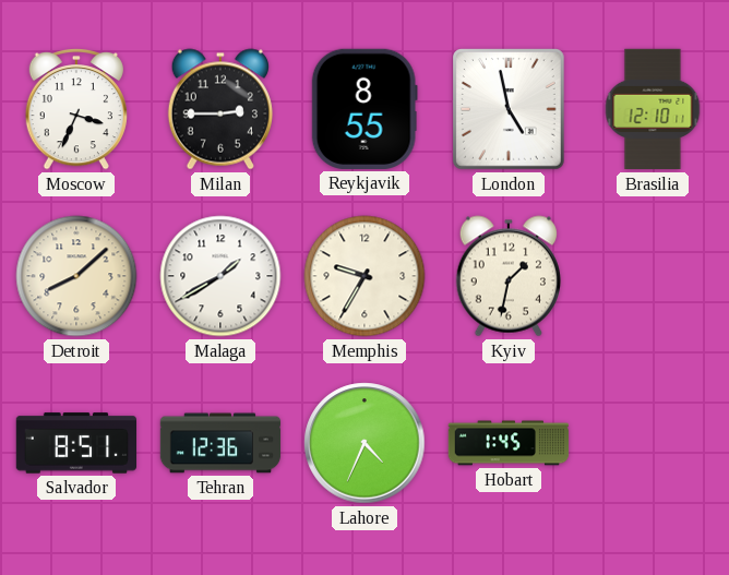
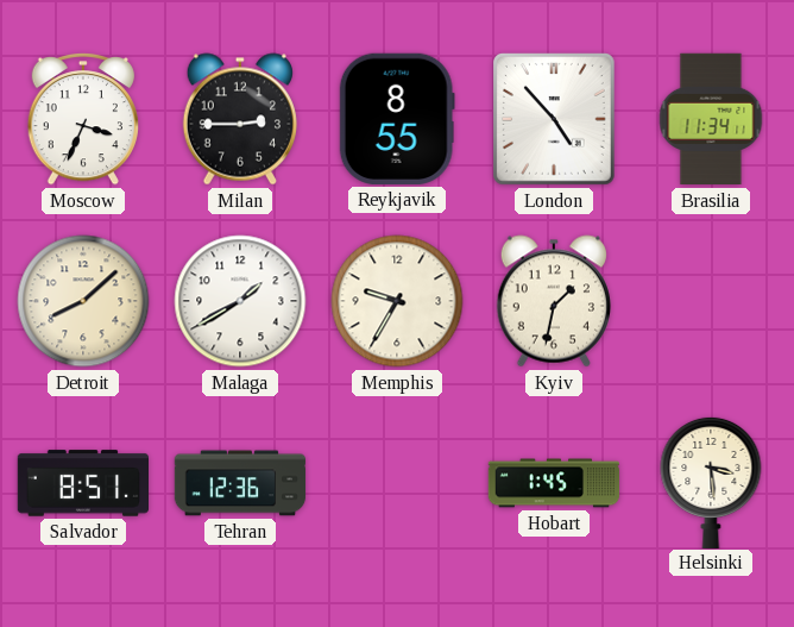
London: 4:58 -> 4:53 (554, 120)
Brasilia: 12:10 -> 11:34 (711, 119)
Lahore: 4:34 -> none (364, 443)
Helsinki: none -> 3:29 (711, 482)
